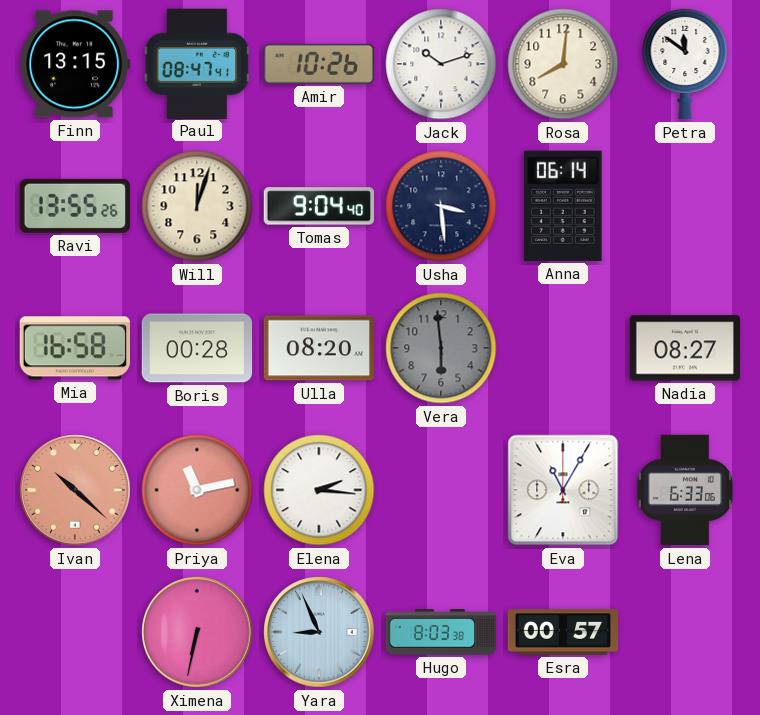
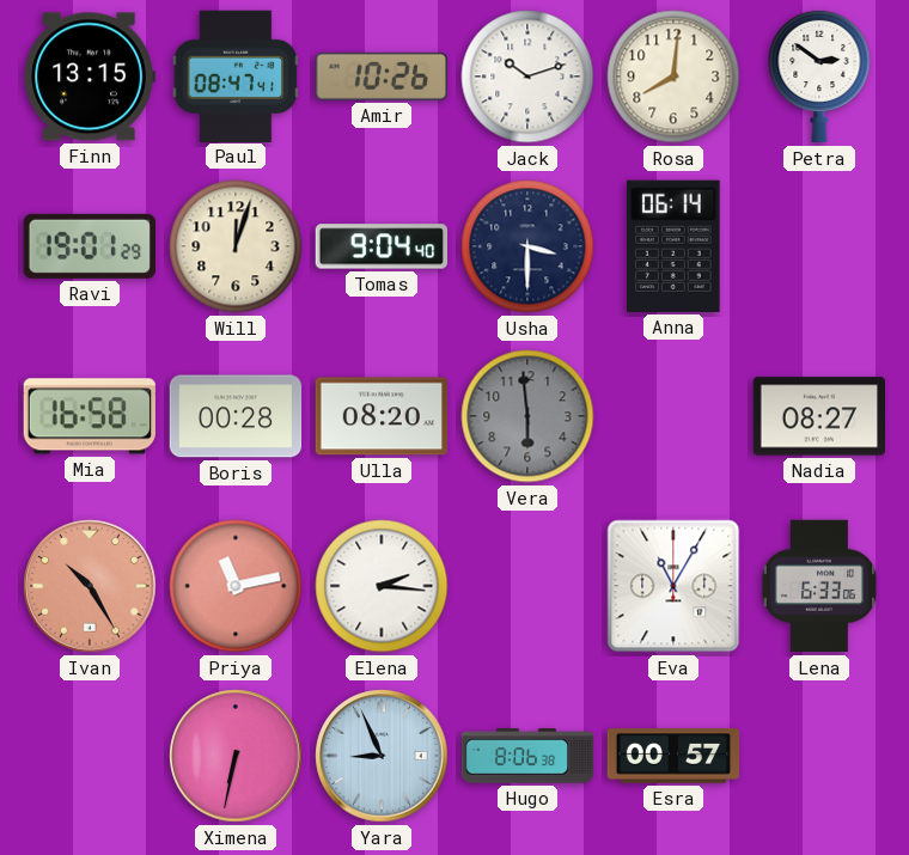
Petra: 11:51 -> 2:51 (819, 77)
Ravi: 13:55 -> 19:01 (90, 246)
Usha: 3:29 -> 3:30 (527, 246)
Ivan: 10:22 -> 10:25 (90, 586)
Hugo: 8:03 -> 8:06 (527, 756)
